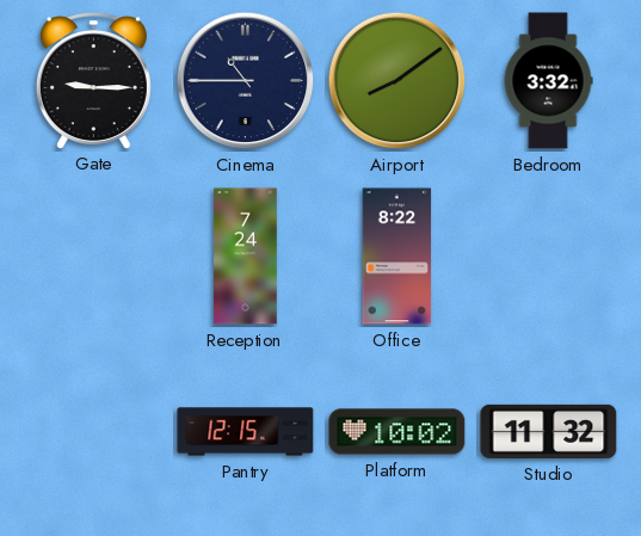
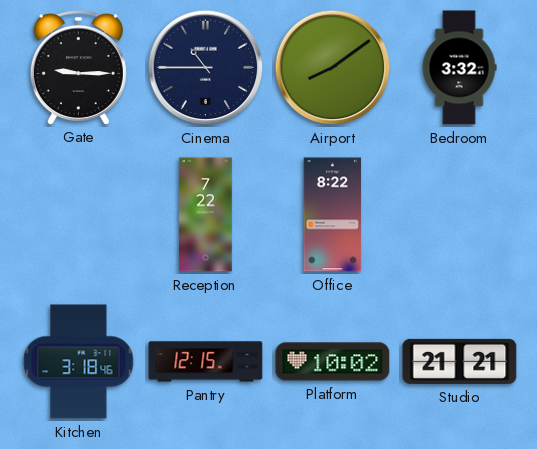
Reception: 7:24 -> 7:22 (206, 215)
Kitchen: none -> 3:18 (79, 362)
Studio: 11:32 -> 21:21 (460, 361)
